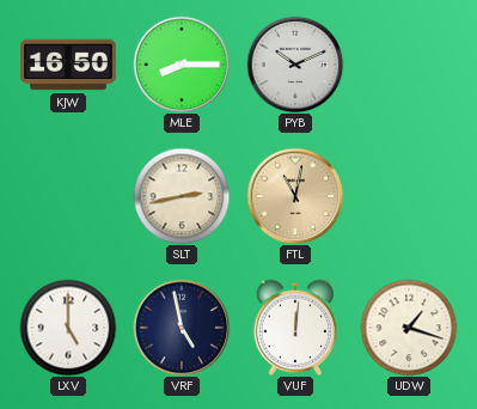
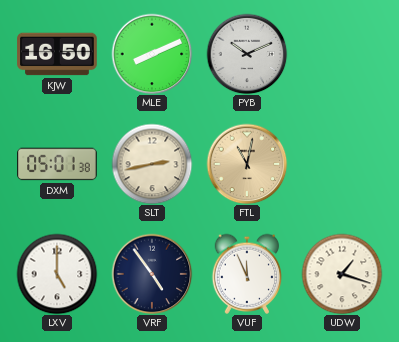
MLE: 8:15 -> 8:11 (152, 54)
DXM: none -> 05:01 (57, 164)
VRF: 4:58 -> 4:54 (152, 274)
VUF: 12:01 -> 11:56 (247, 274)
